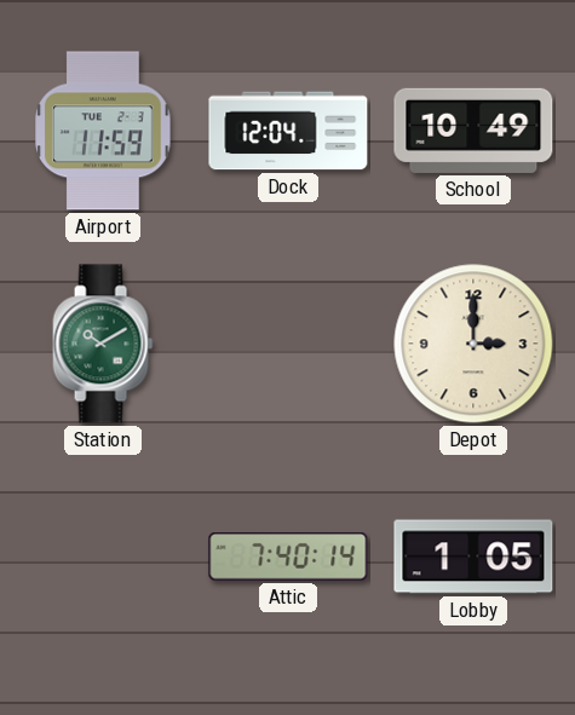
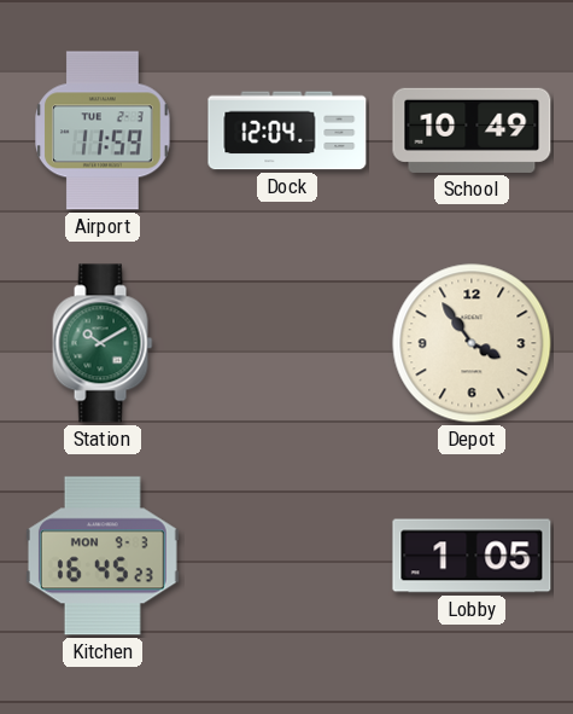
Depot: 3:00 -> 3:54 (472, 343)
Kitchen: none -> 16:45 (103, 556)
Attic: 7:40 -> none (288, 557)
